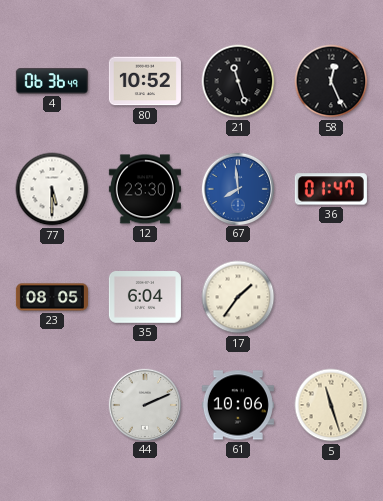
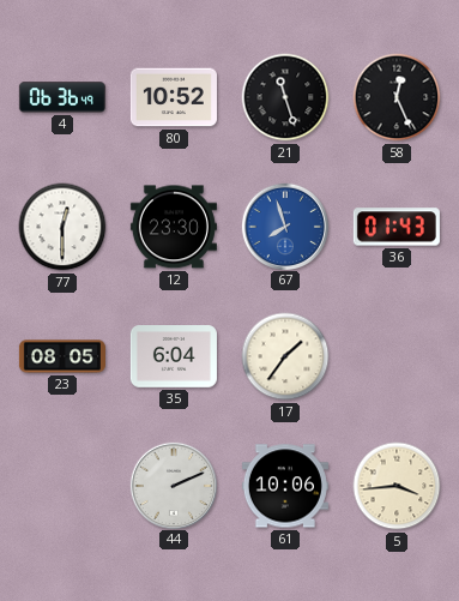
77: 5:30 -> 12:30 (62, 227)
67: 7:59 -> 7:57 (284, 226)
36: 01:47 -> 01:43 (397, 227)
5: 11:27 -> 3:44 (397, 486)
